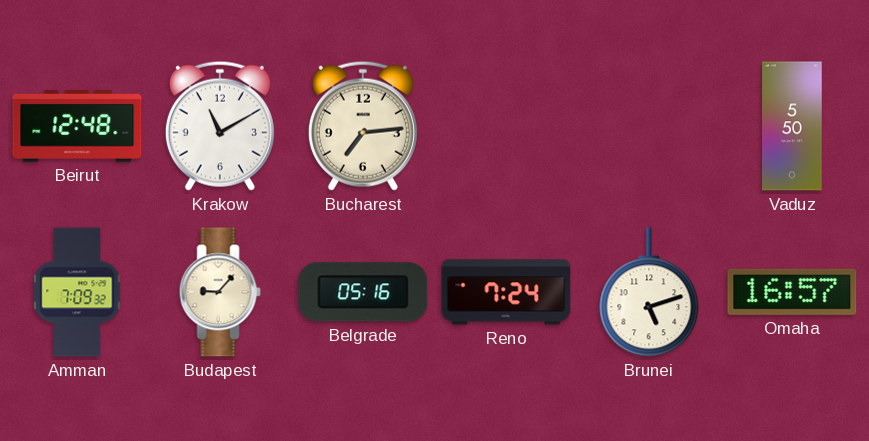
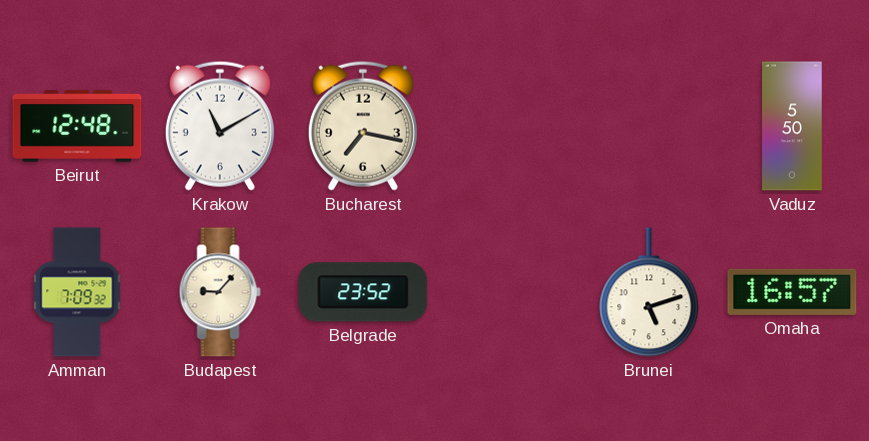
Bucharest: 7:14 -> 7:17 (363, 126)
Belgrade: 05:16 -> 23:52 (363, 292)
Reno: 7:24 -> none (506, 292)
